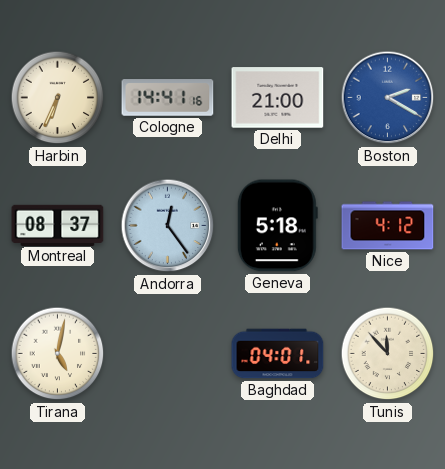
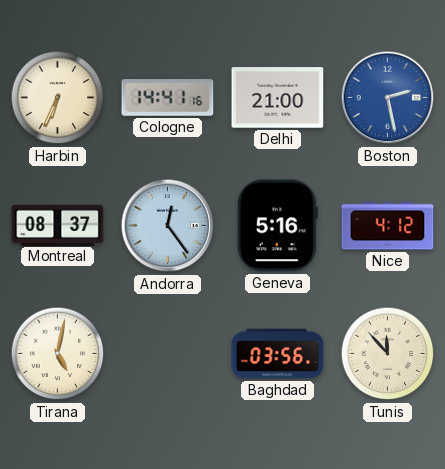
Boston: 2:20 -> 2:28 (388, 98)
Geneva: 5:18 -> 5:16 (277, 226)
Baghdad: 04:01 -> 03:56 (278, 354)
